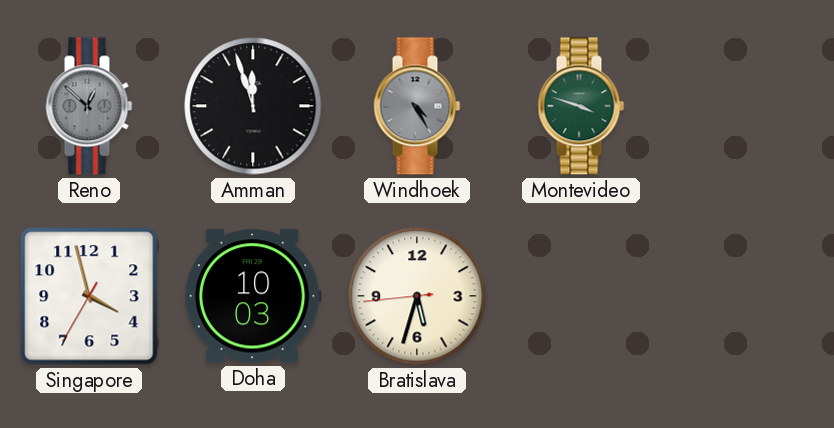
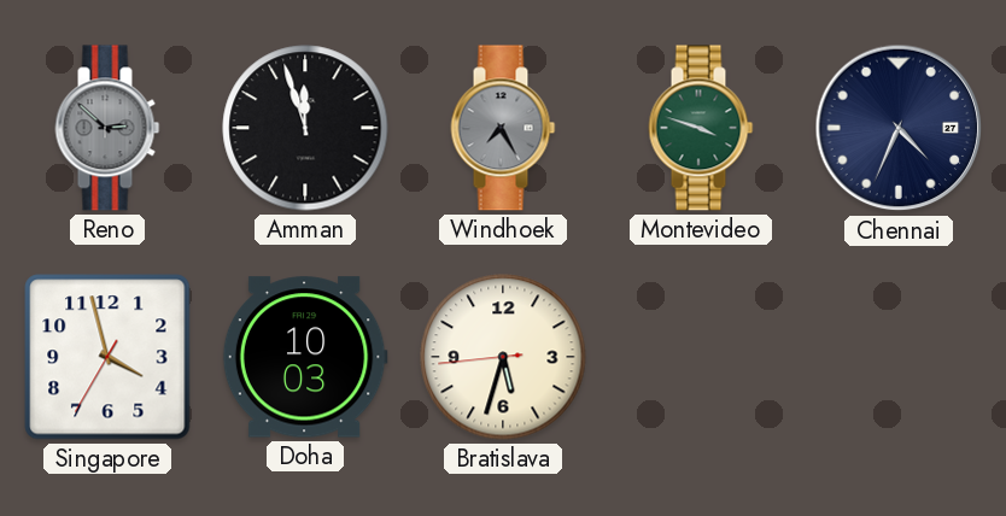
Reno: 12:52 -> 2:52 (107, 128)
Windhoek: 4:25 -> 7:25 (503, 128)
Chennai: none -> 4:34 (899, 128)
